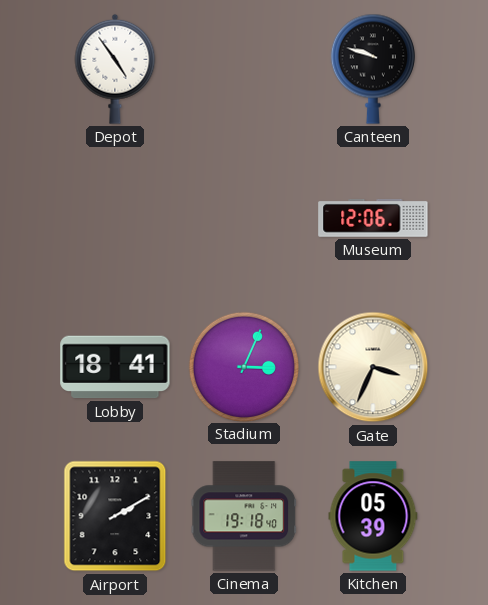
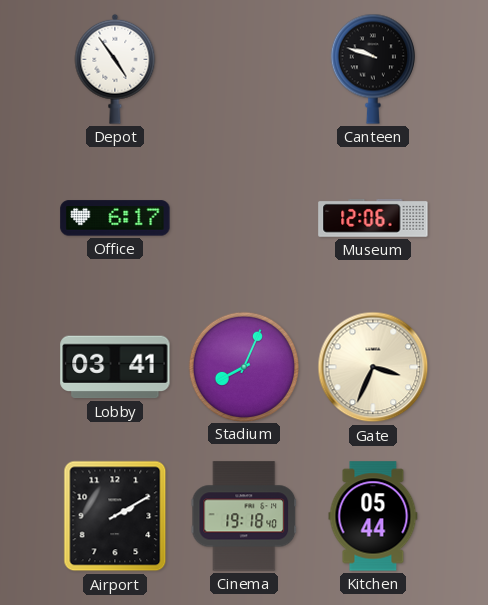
Office: none -> 6:17 (115, 218)
Lobby: 18:41 -> 03:41 (115, 367)
Stadium: 3:04 -> 8:04 (243, 366)
Kitchen: 05:39 -> 05:44 (373, 516)
